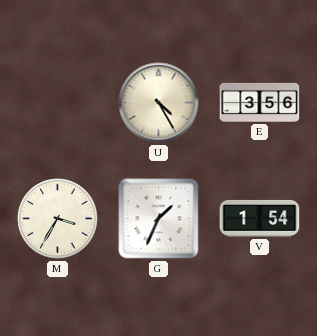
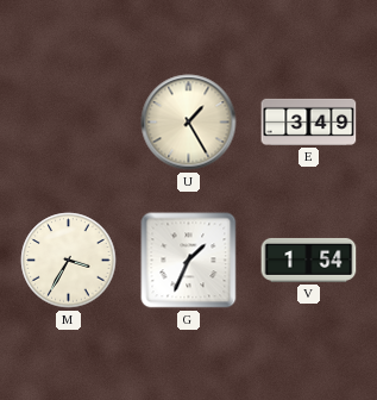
U: 4:25 -> 1:25 (189, 123)
E: 3:56 -> 3:49 (309, 121)
